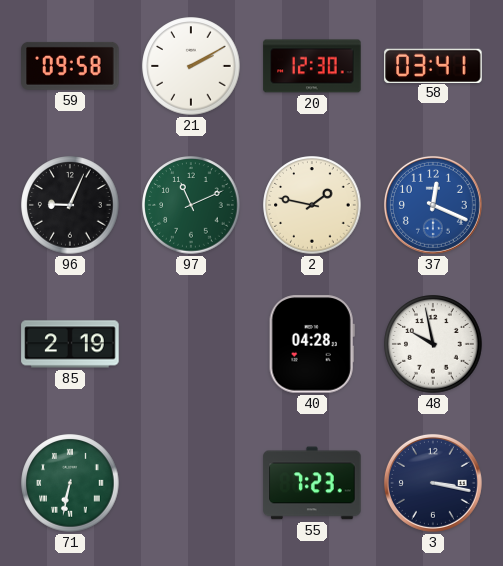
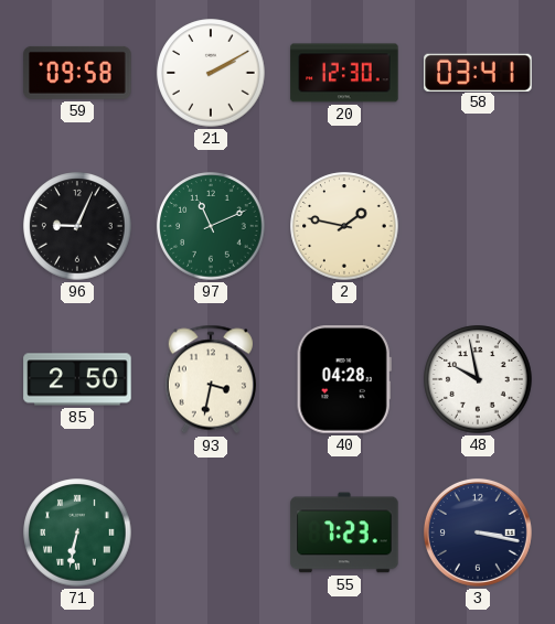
37: 12:19 -> none (433, 205)
85: 2:19 -> 2:50 (77, 379)
93: none -> 3:32 (211, 379)
